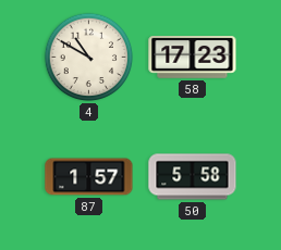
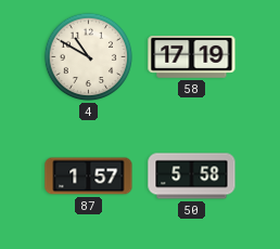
58: 17:23 -> 17:19 (192, 57)
